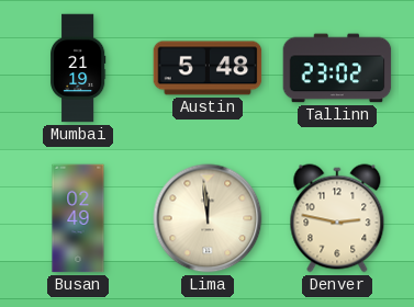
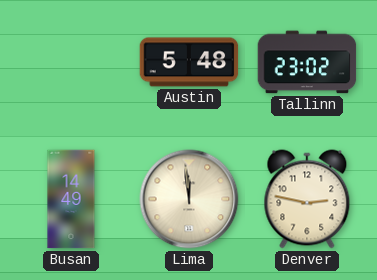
Mumbai: 21:19 -> none (79, 68)
Busan: 02:49 -> 14:49 (71, 199)
